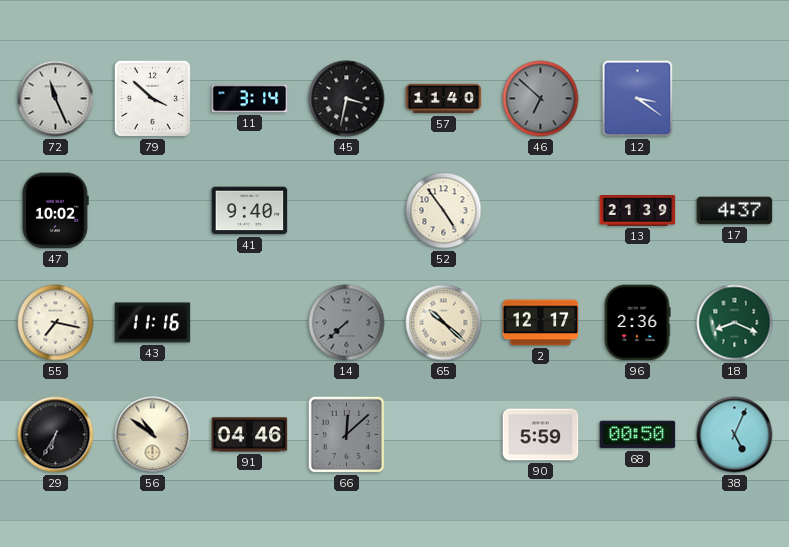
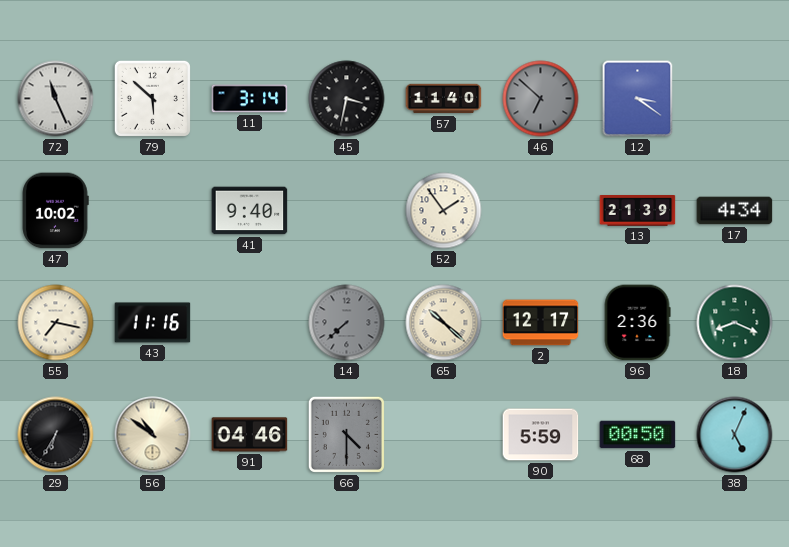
79: 3:52 -> 5:52 (152, 98)
52: 4:54 -> 1:54 (444, 211)
17: 4:37 -> 4:34 (735, 211)
66: 12:08 -> 4:30 (346, 434)
